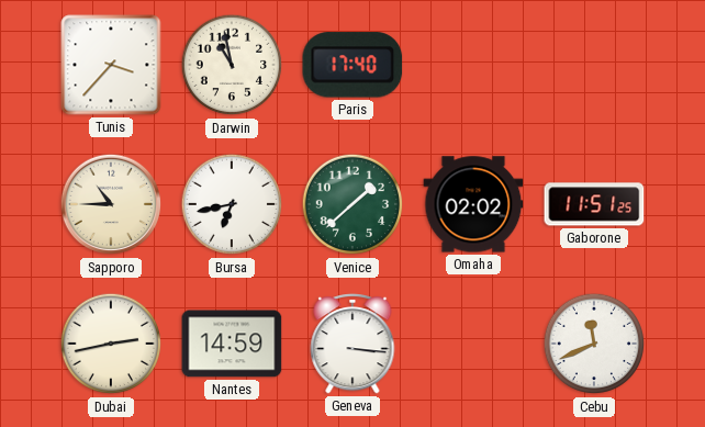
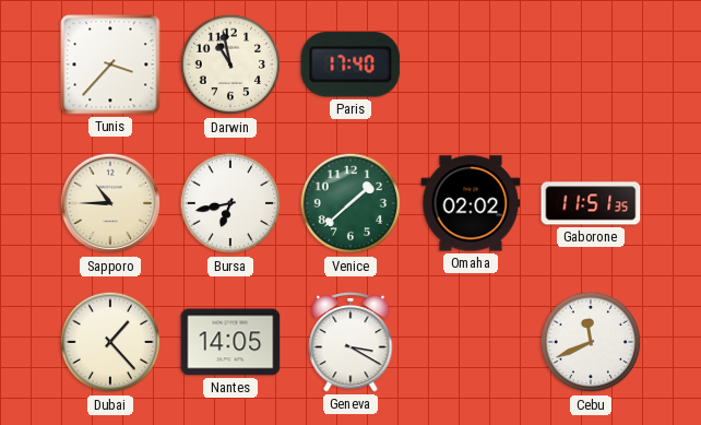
Gaborone: 11:51:25 -> 11:51:35 (591, 203)
Dubai: 2:43 -> 1:23 (110, 342)
Nantes: 14:59 -> 14:05 (230, 342)
Geneva: 3:16 -> 3:20 (350, 342)
